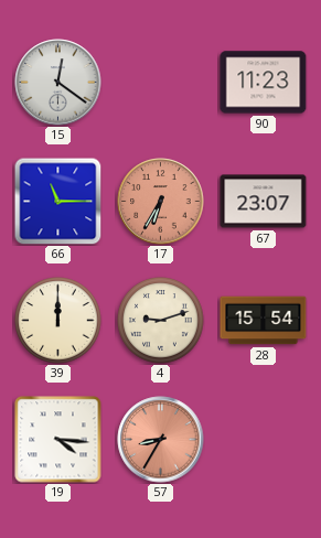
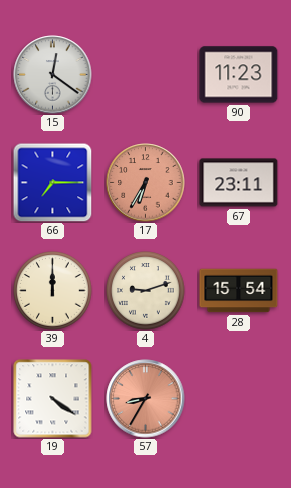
66: 11:15 -> 7:15 (52, 182)
67: 23:07 -> 23:11 (239, 183)
19: 4:16 -> 4:21 (53, 399)
